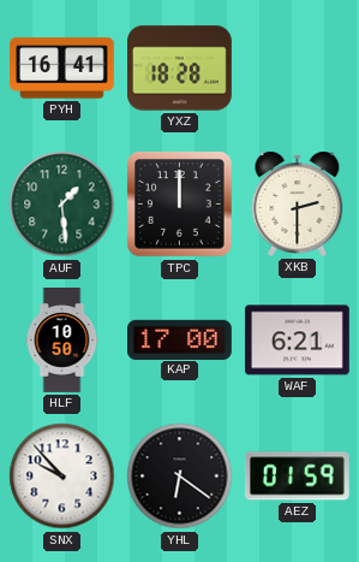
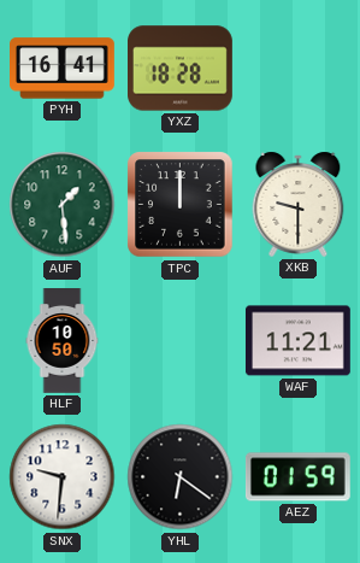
XKB: 2:30 -> 9:30 (299, 204)
KAP: 17:00 -> none (180, 339)
WAF: 6:21 -> 11:21 (297, 341)
SNX: 9:53 -> 9:31 (63, 477)
